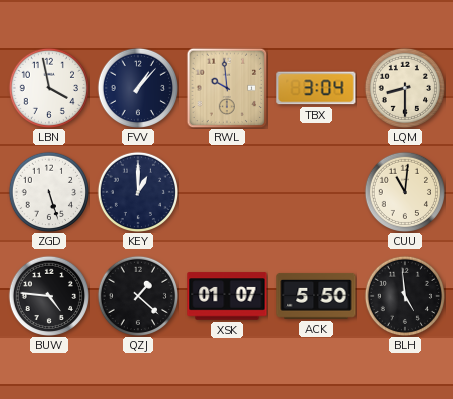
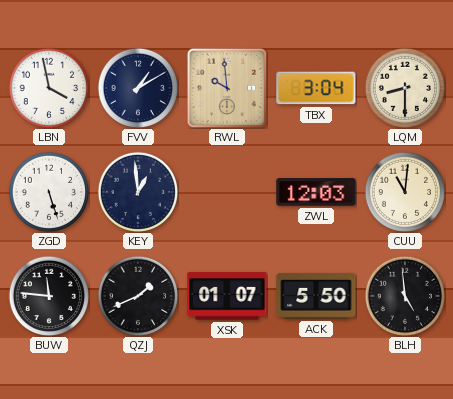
FVV: 1:07 -> 1:10 (137, 87)
KEY: 1:00 -> 12:59 (137, 191)
ZWL: none -> 12:03 (316, 192)
BUW: 4:46 -> 11:46 (48, 295)
QZJ: 1:22 -> 1:41 (137, 295)
